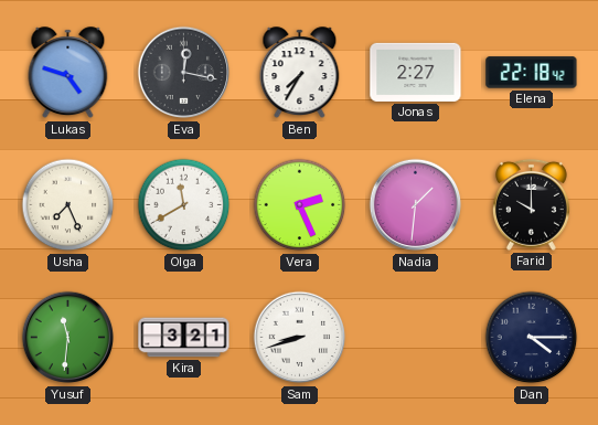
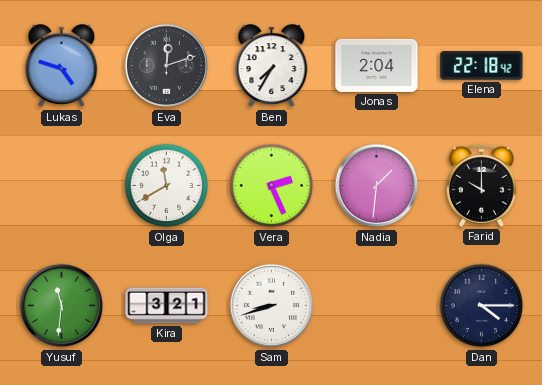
Eva: 12:17 -> 12:12 (167, 66)
Jonas: 2:27 -> 2:04 (377, 65)
Usha: 7:26 -> none (68, 205)
